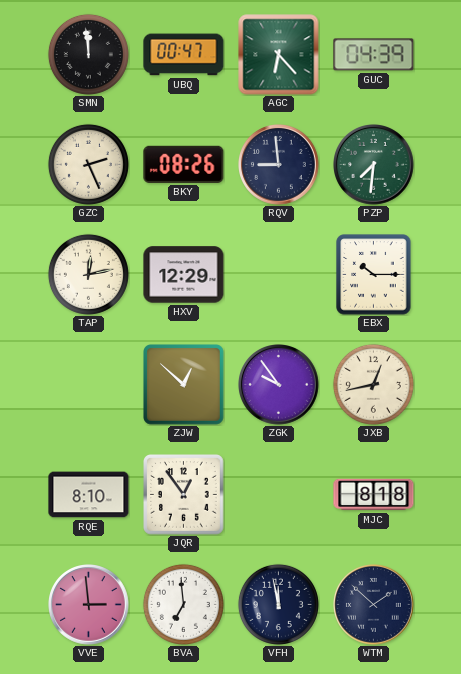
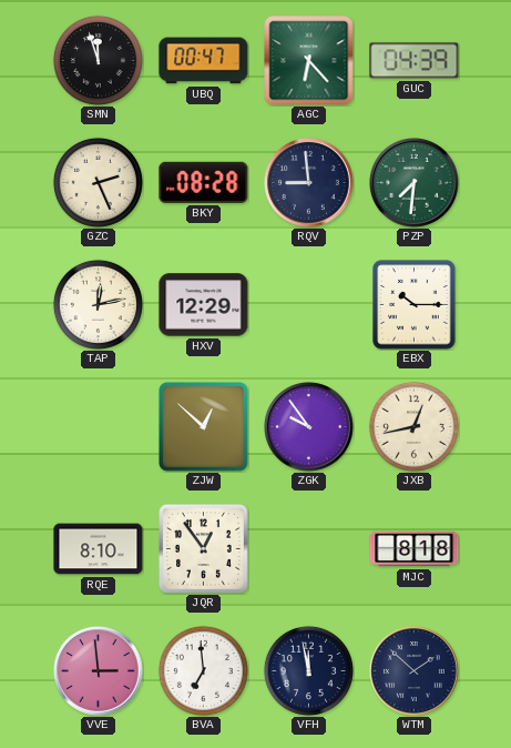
SMN: 11:59 -> 11:57 (98, 60)
BKY: 08:26 -> 08:28 (204, 182)
